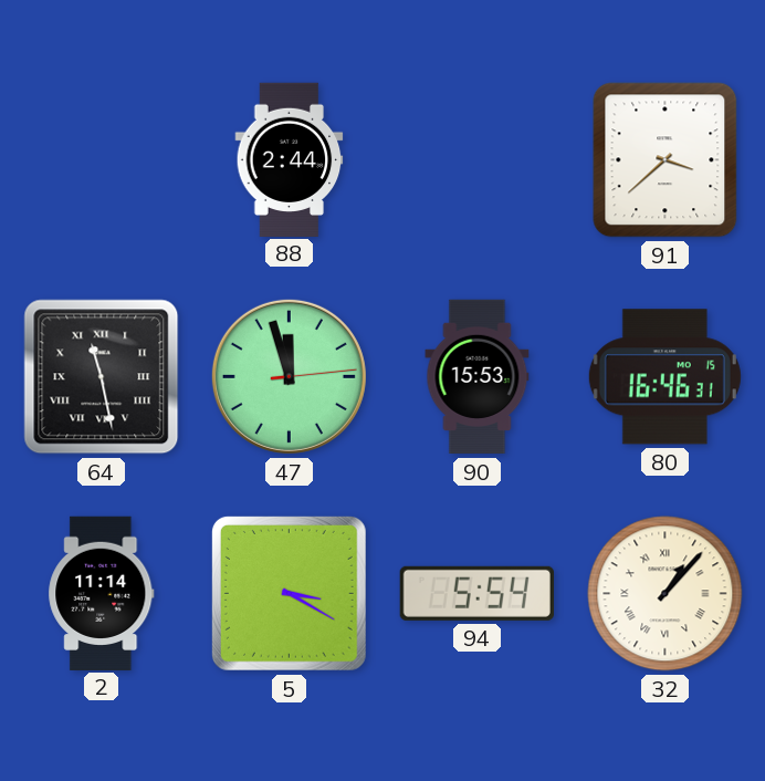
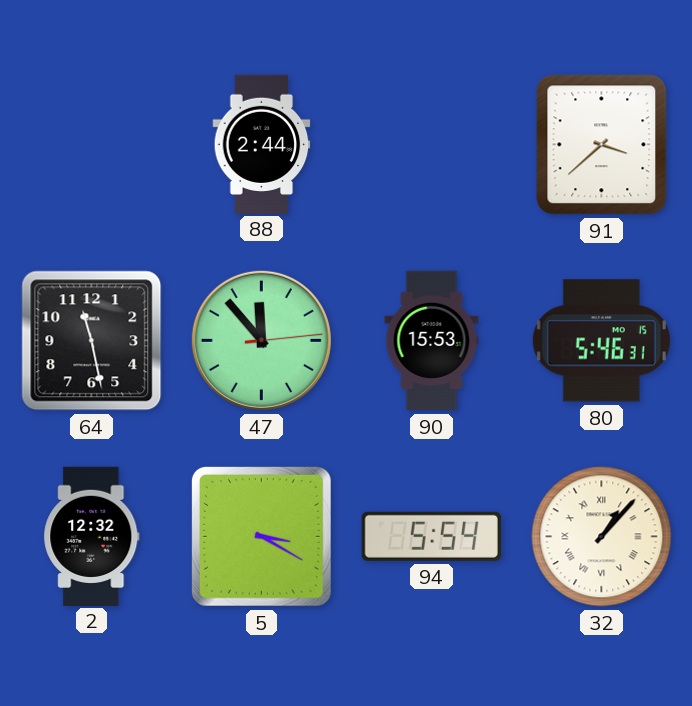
64 numerals: Roman -> Arabic (92, 341)
47: 11:57 -> 11:53 (261, 340)
80: 16:46 -> 5:46 (601, 341)
2: 11:14 -> 12:32 (92, 536)
